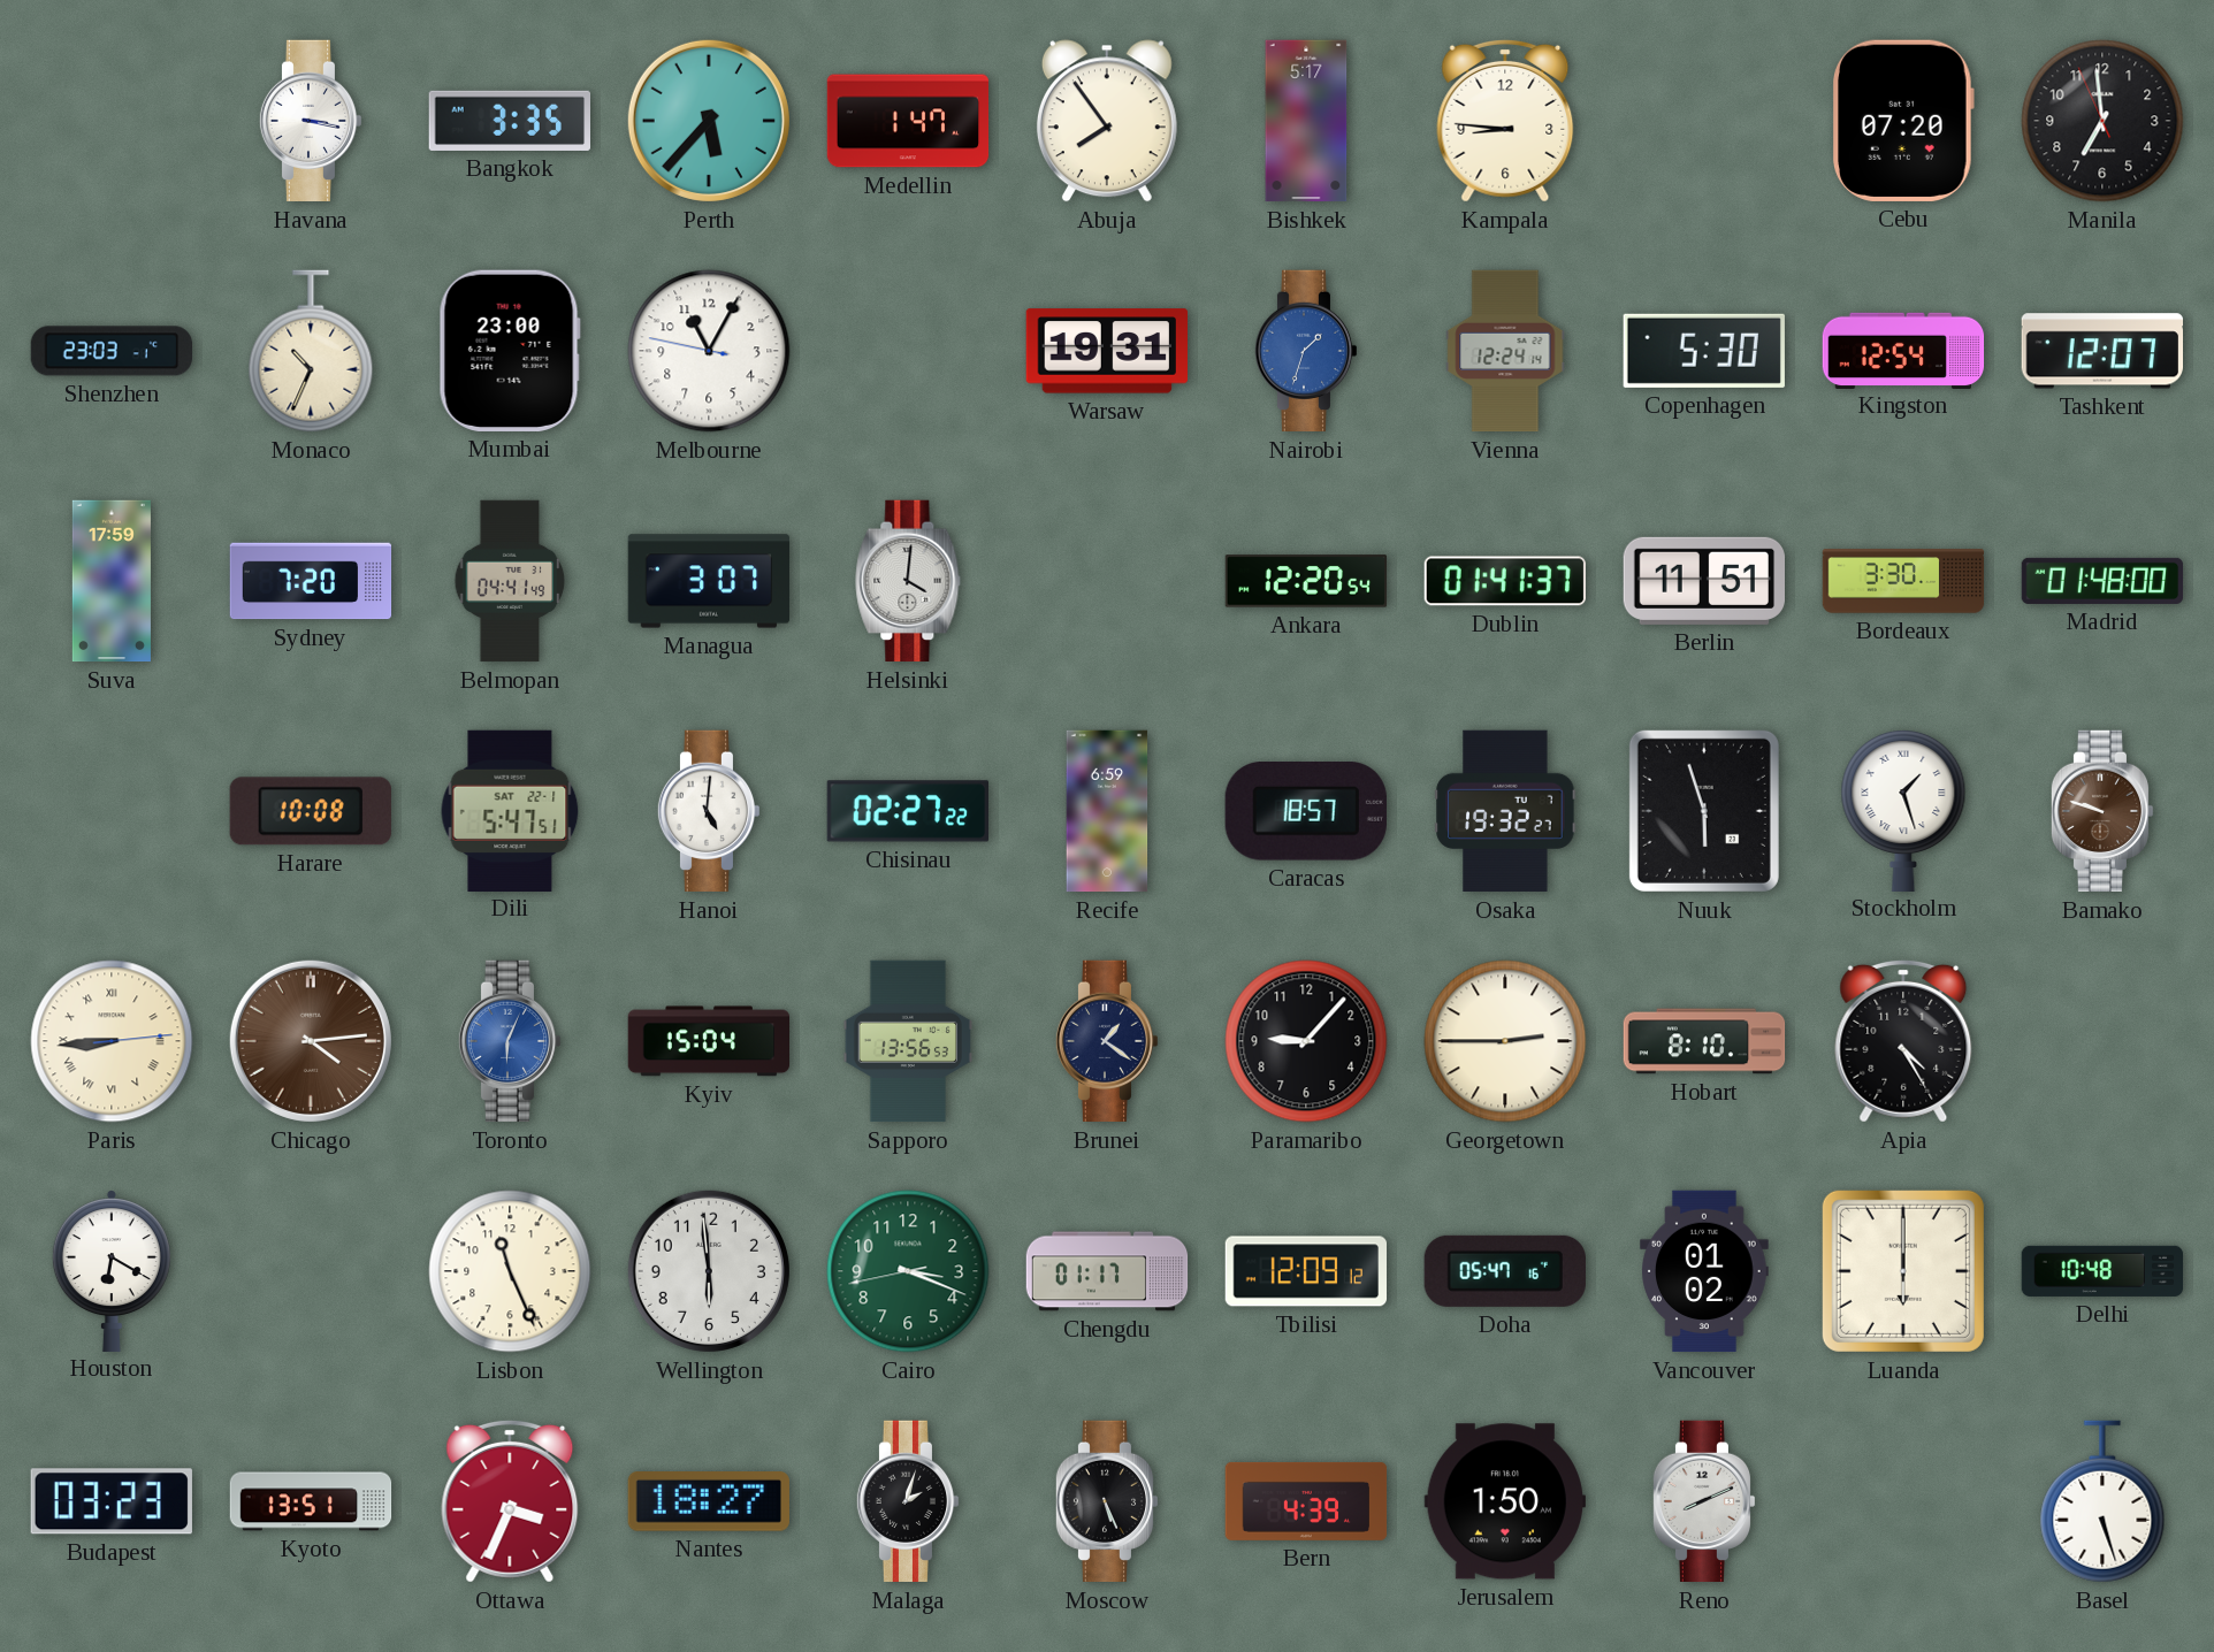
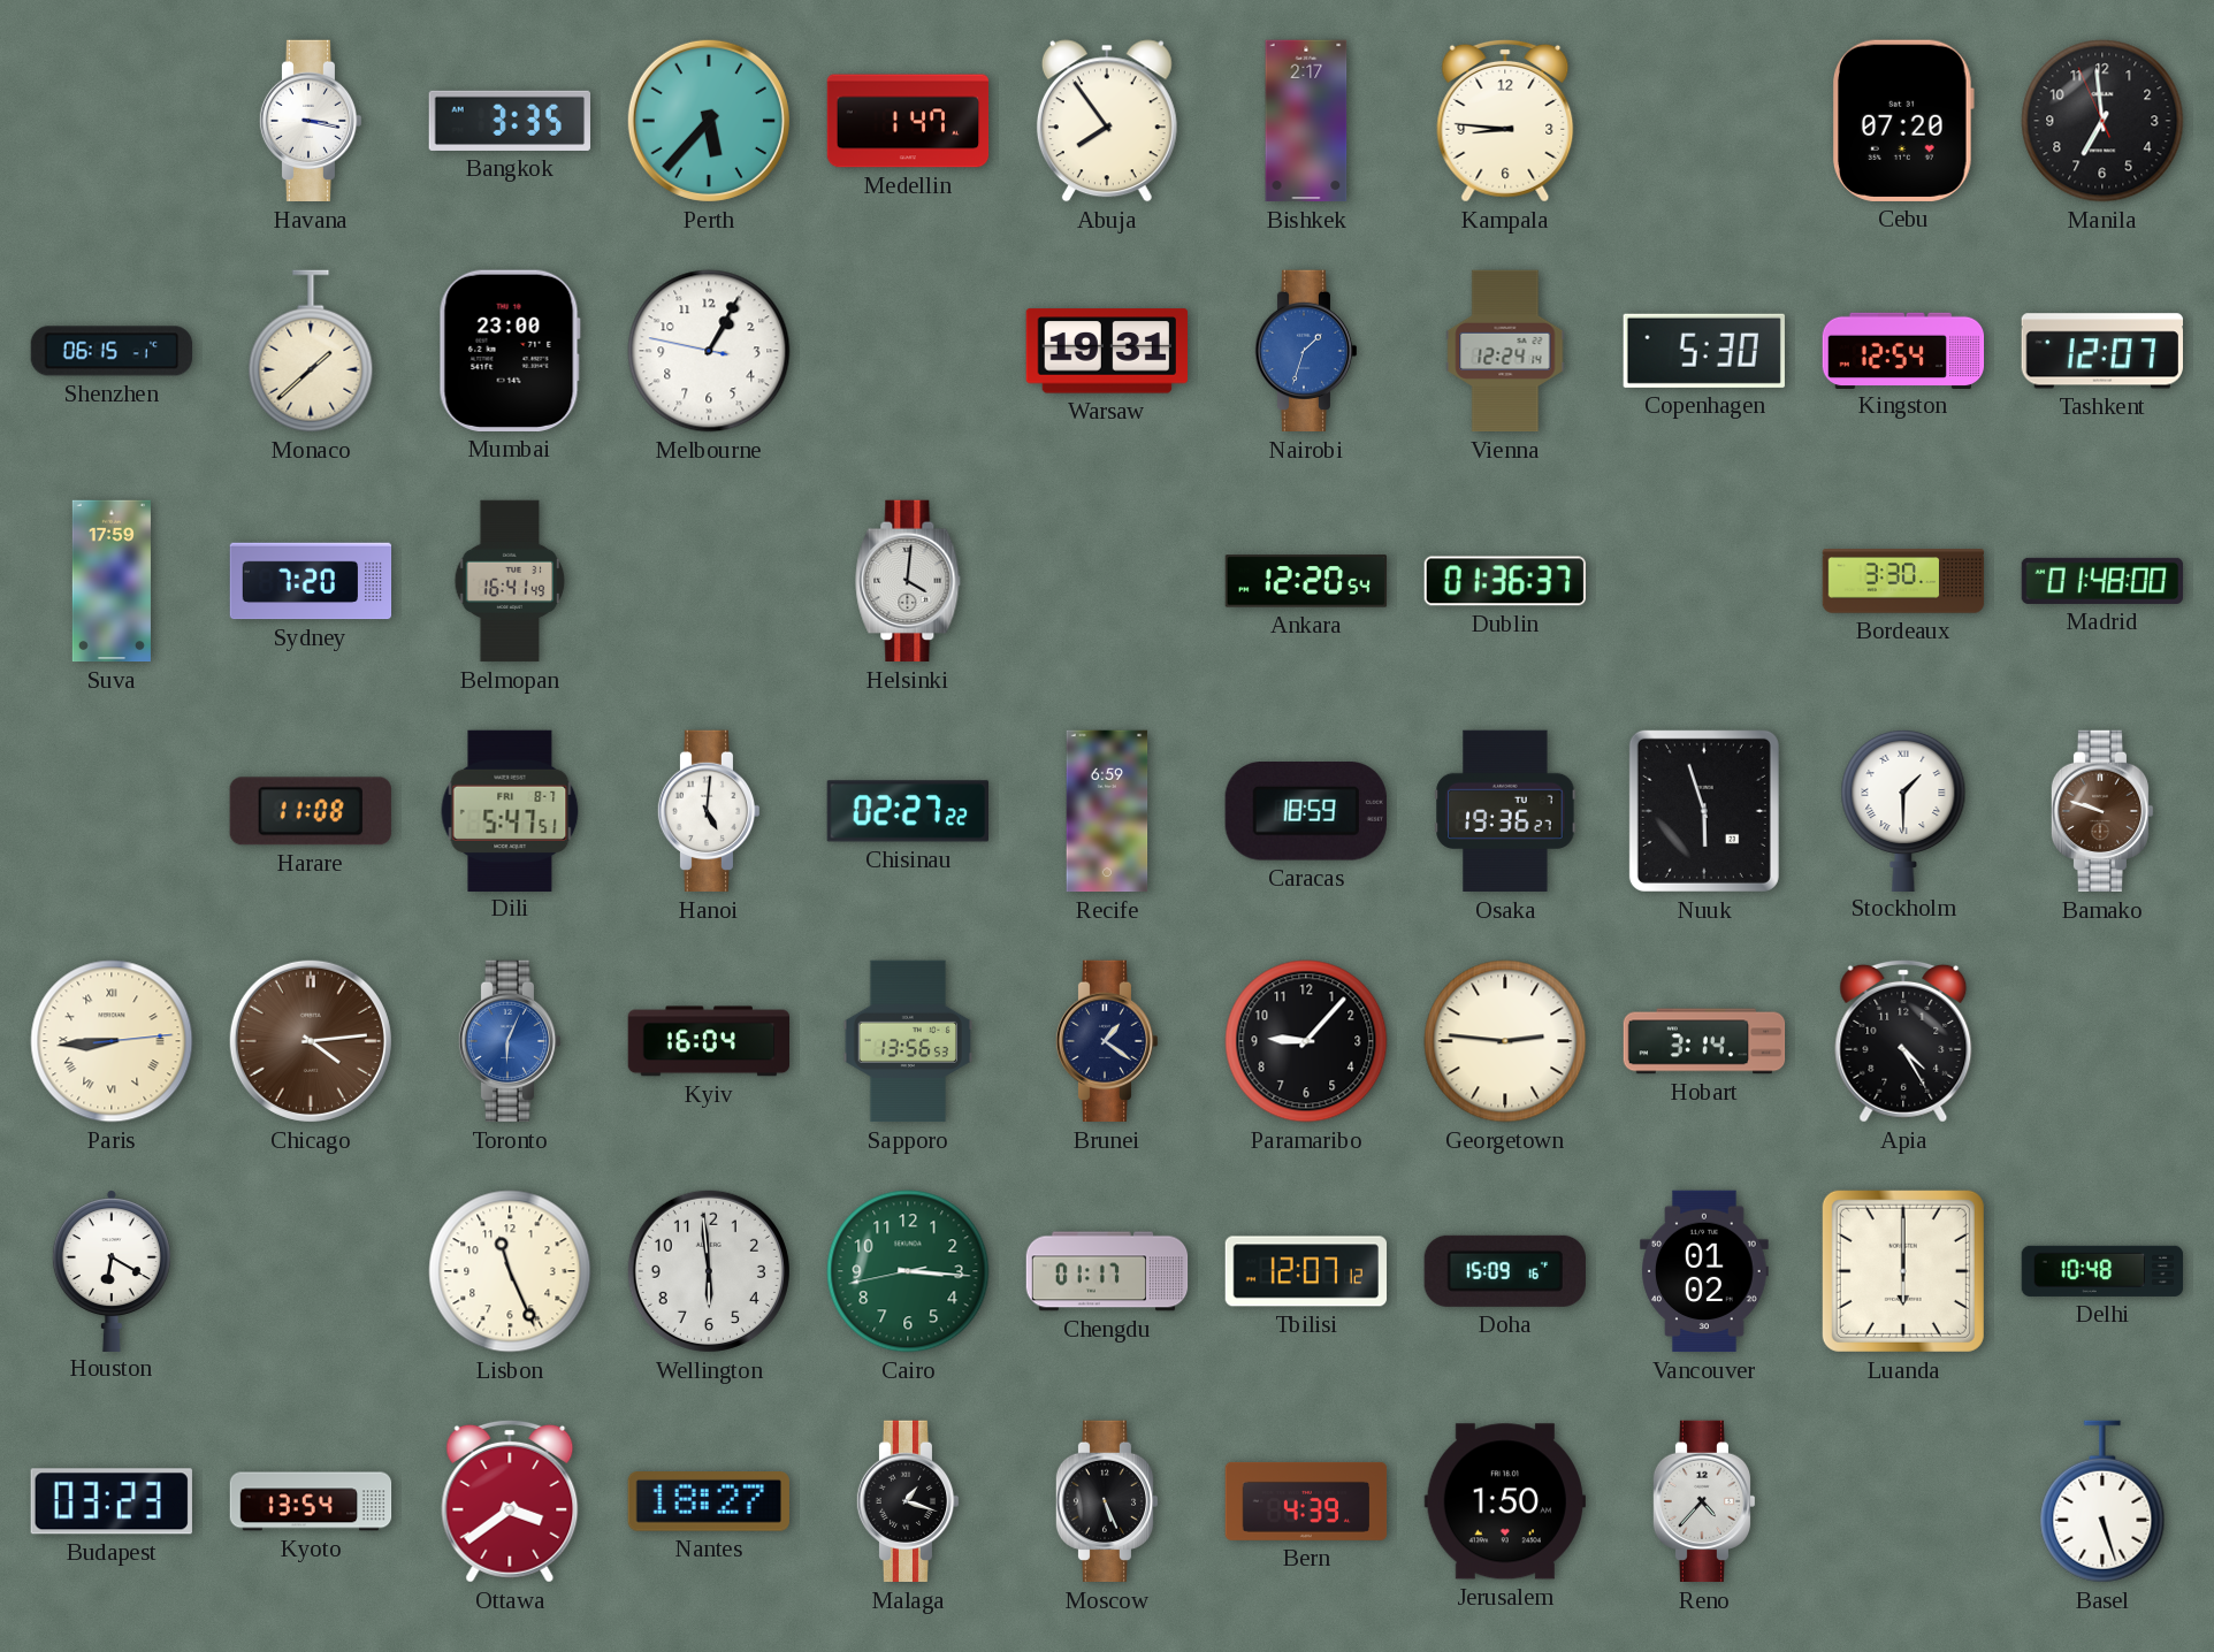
Bishkek: 5:17 -> 2:17 (1306, 121)
Shenzhen: 23:03 -> 06:15 (112, 351)
Monaco: 10:34 -> 1:38 (311, 351)
Melbourne: 11:04 -> 1:04 (709, 351)
Belmopan: 04:41 -> 16:41 (510, 581)
Managua: 3:07 -> none (709, 581)
Dublin: 01:41 -> 01:36 (1504, 581)
Berlin: 11:51 -> none (1703, 581)
Harare: 10:08 -> 11:08 (311, 811)
Dili date: SAT 22-1 -> FRI 8-7 (510, 810)
Caracas: 18:57 -> 18:59 (1306, 811)
Osaka: 19:32 -> 19:36 (1505, 811)
Stockholm: 1:27 -> 1:30 (1903, 810)
Kyiv: 15:04 -> 16:04 (709, 1041)
Georgetown: 2:45 -> 2:46 (1505, 1041)
Hobart: 8:10 -> 3:14 (1704, 1041)
Cairo: 3:18 -> 3:15 (908, 1271)
Tbilisi: 12:09 -> 12:07 (1306, 1271)
Doha: 05:47 -> 15:09 (1505, 1271)
Kyoto: 13:51 -> 13:54 (311, 1501)
Ottawa: 3:34 -> 3:39 (510, 1501)
Malaga: 2:03 -> 1:18 (908, 1501)
Reno: 8:11 -> 4:37 (1704, 1501)
